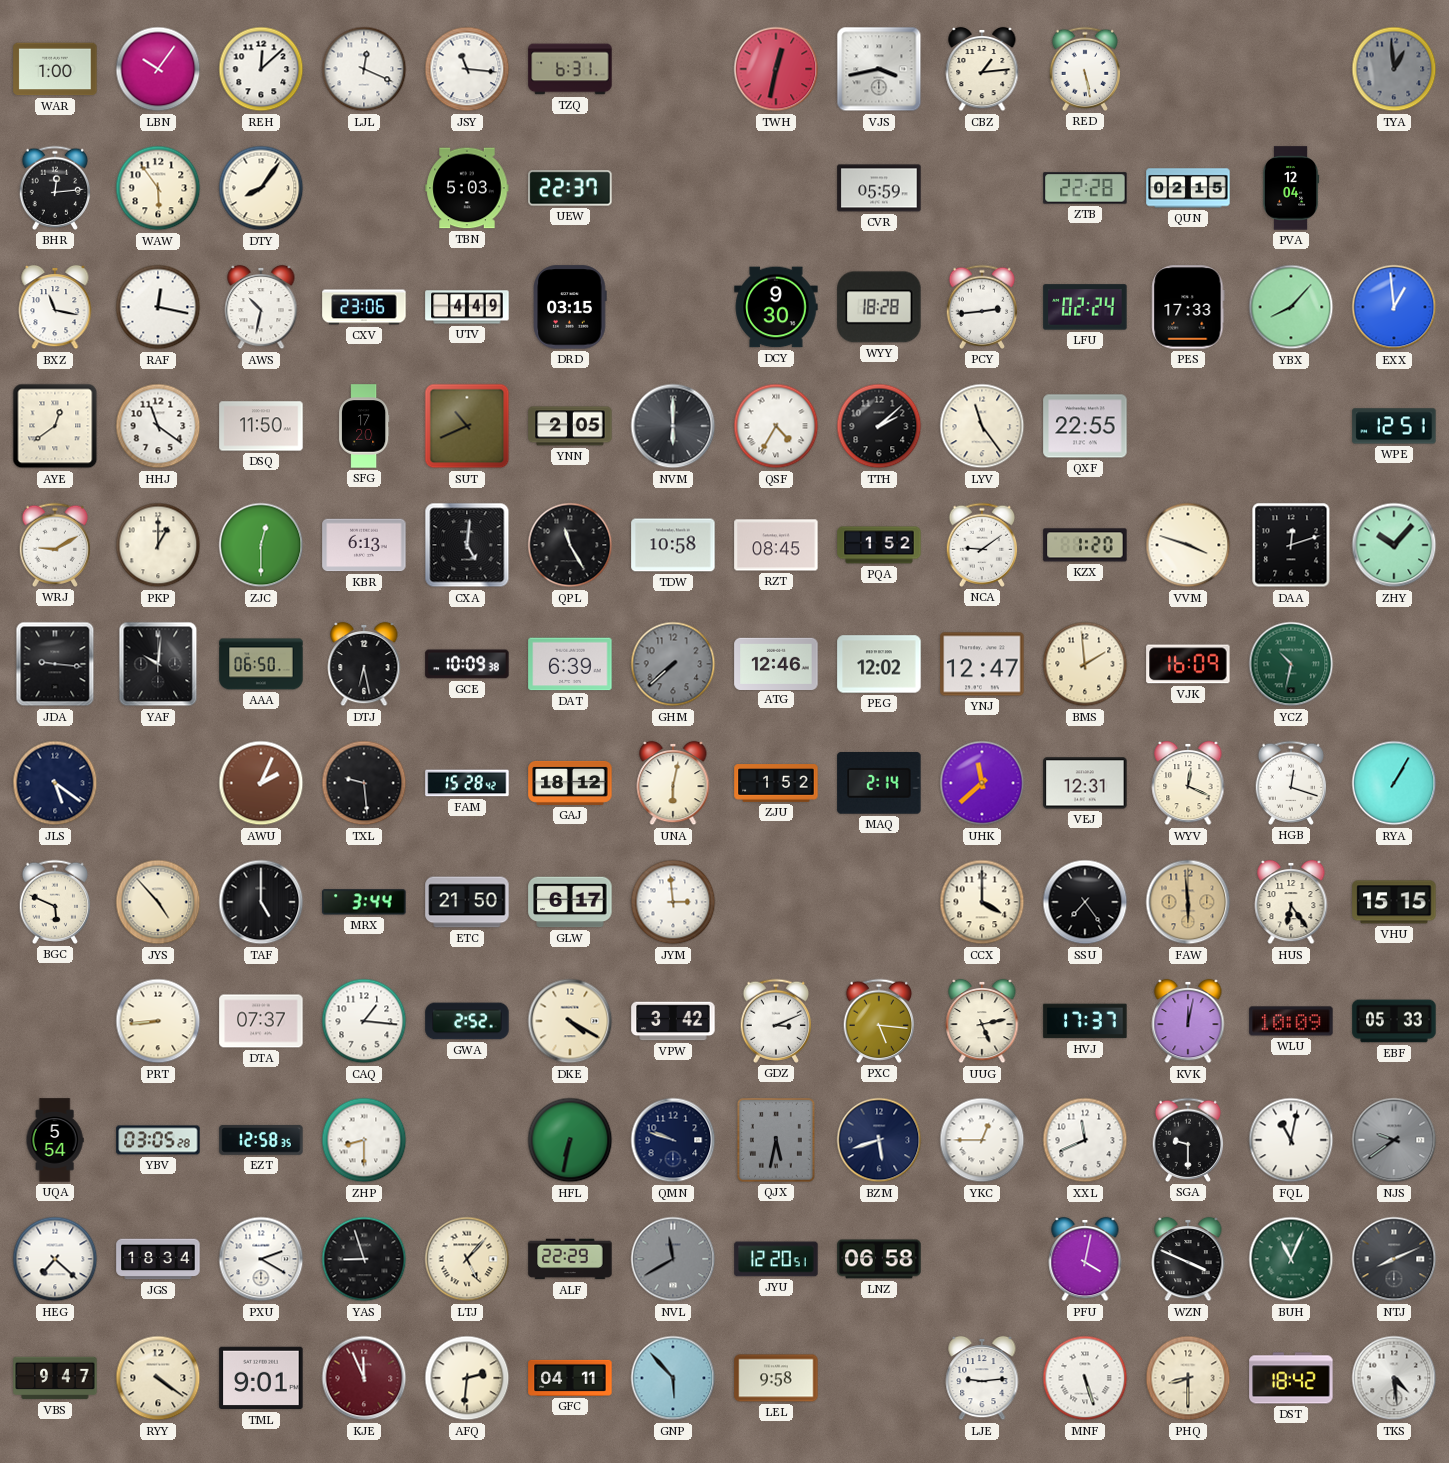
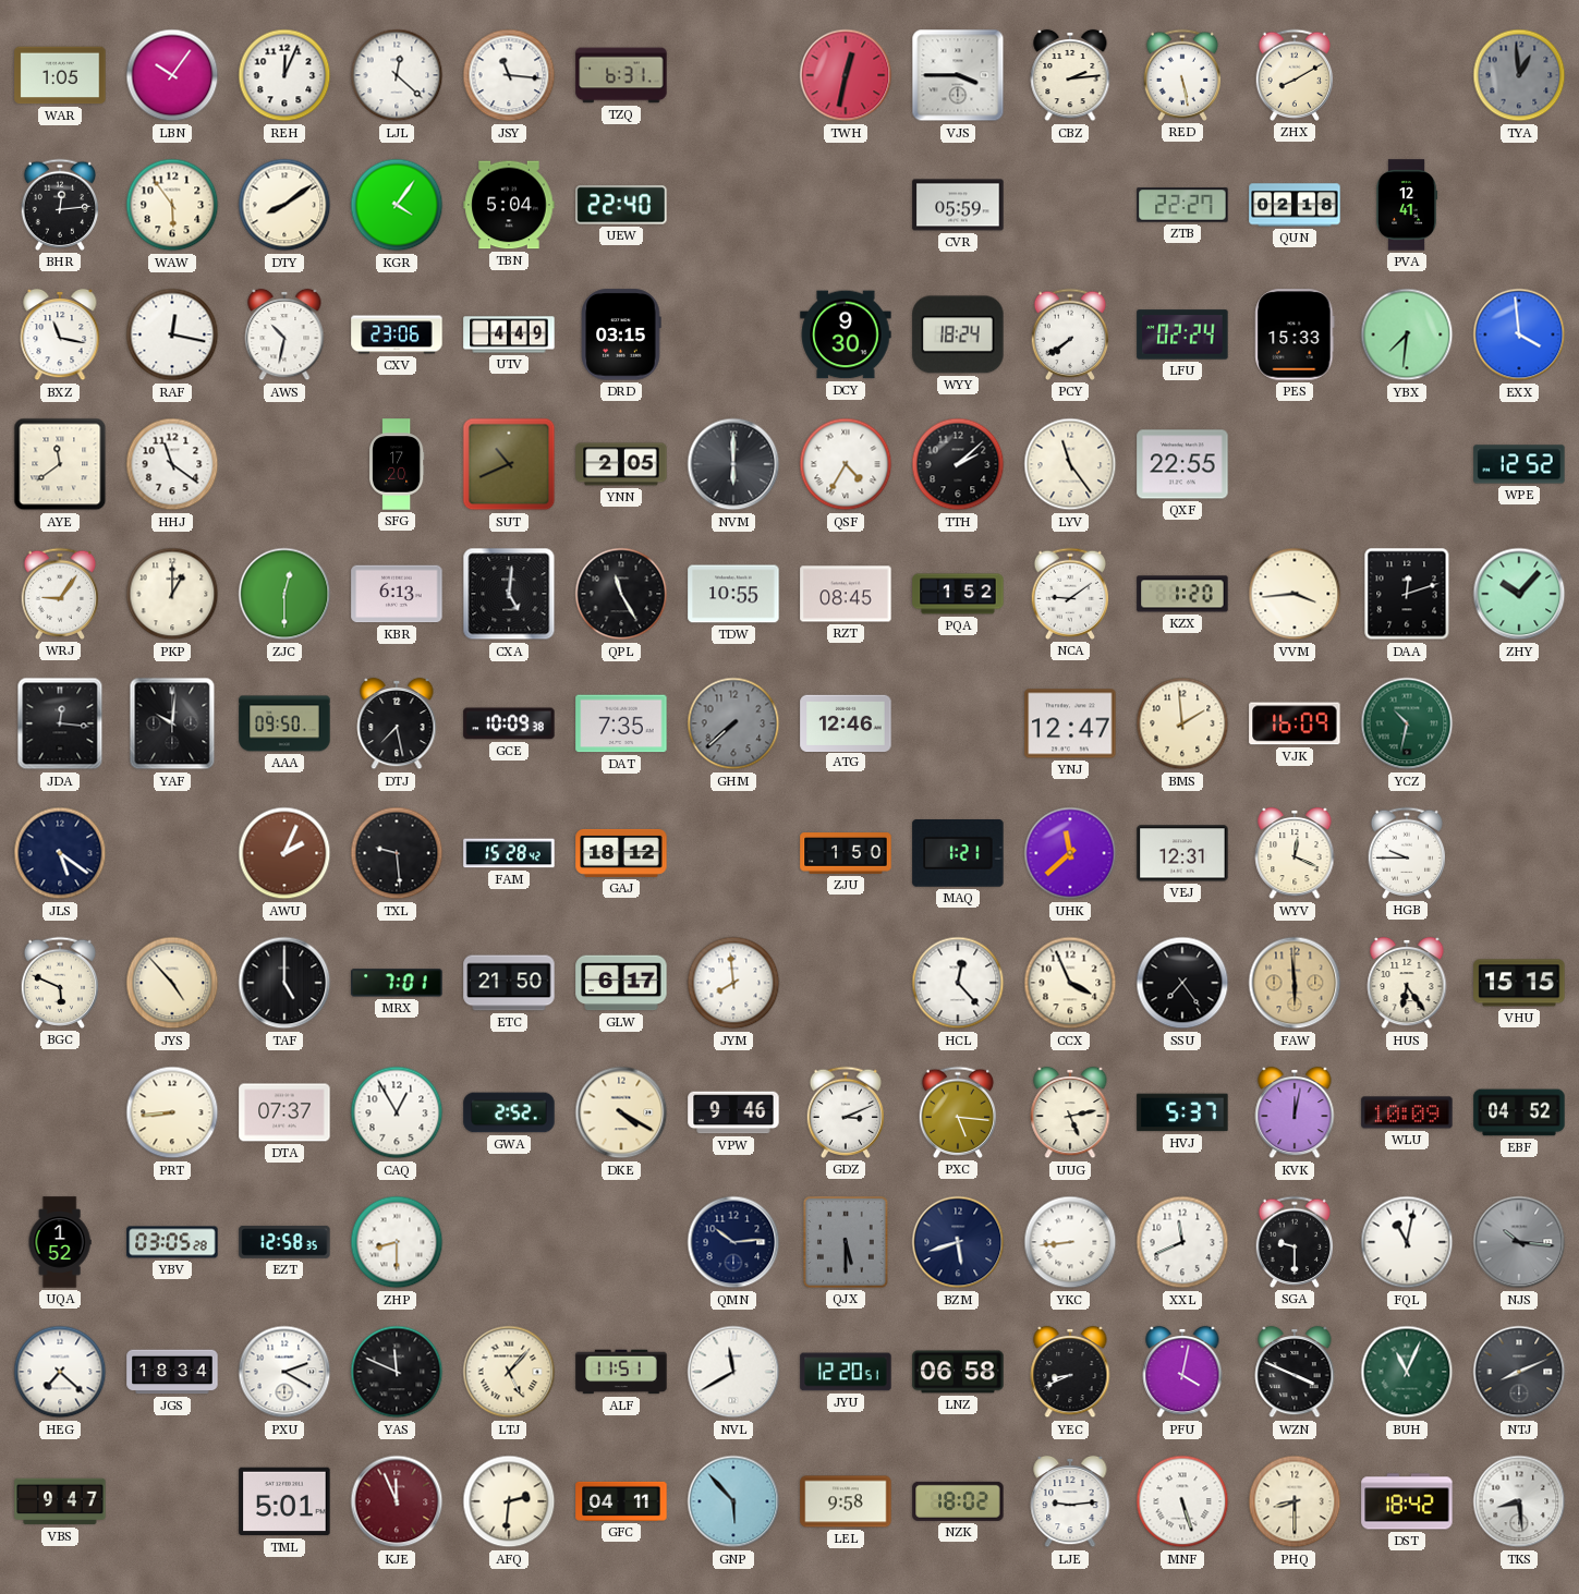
WAR: 1:00 -> 1:05 (60, 75)
REH: 12:08 -> 12:04 (284, 75)
LJL: 12:19 -> 12:22 (397, 75)
VJS: 3:43 -> 3:45 (958, 75)
CBZ: 1:14 -> 2:14 (1070, 75)
ZHX: none -> 8:10 (1295, 75)
DTY: 8:06 -> 8:09 (284, 205)
KGR: none -> 4:06 (397, 205)
TBN: 5:03 -> 5:04 (509, 205)
UEW: 22:37 -> 22:40 (621, 205)
ZTB: 22:28 -> 22:27 (1182, 205)
QUN: 02:15 -> 02:18 (1295, 205)
PVA: 12:04 -> 12:41 (1407, 205)
WYY: 18:28 -> 18:24 (958, 334)
PCY: 2:44 -> 7:39 (1070, 334)
PES: 17:33 -> 15:33 (1295, 334)
YBX: 8:07 -> 7:31 (1407, 334)
EXX: 12:59 -> 3:59 (1519, 334)
AYE: 12:39 -> 11:39 (60, 464)
DSQ: 11:50 -> none (261, 426)
WPE: 12:51 -> 12:52 (1519, 464)
WRJ: 9:10 -> 9:06 (60, 594)
TDW: 10:58 -> 10:55 (733, 594)
VVM: 3:48 -> 3:44 (1295, 594)
JDA: 9:16 -> 12:16 (60, 723)
AAA: 06:50 -> 09:50 (284, 723)
DTJ: 6:28 -> 7:28 (397, 723)
DAT: 6:39 -> 7:35 (621, 723)
PEG: 12:02 -> none (879, 664)
UNA: 6:02 -> none (673, 783)
ZJU: 1:52 -> 1:50 (846, 853)
MAQ: 2:14 -> 1:21 (958, 854)
HGB: 12:18 -> 9:45 (1407, 853)
RYA: 1:05 -> none (1394, 783)
MRX: 3:44 -> 7:01 (397, 983)
JYM: 2:59 -> 7:59 (733, 983)
HCL: none -> 12:23 (958, 983)
CCX: 4:00 -> 3:56 (1070, 983)
CAQ: 1:16 -> 12:55 (397, 1112)
VPW: 3:42 -> 9:46 (733, 1112)
HVJ: 17:37 -> 5:37 (1182, 1112)
EBF: 05:33 -> 04:52 (1519, 1112)
UQA: 5:54 -> 1:52 (60, 1242)
HFL: 6:32 -> none (570, 1140)
QMN: 9:48 -> 10:14 (733, 1242)
QJX: 5:32 -> 5:30 (846, 1242)
YKC: 12:45 -> 8:44 (1070, 1242)
NJS: 9:39 -> 10:16 (1519, 1242)
YAS: 8:57 -> 11:49 (397, 1372)
ALF: 22:29 -> 11:51 (621, 1372)
NVL dial: grey -> white (733, 1372)
YEC: none -> 8:41 (1070, 1372)
RYY: 4:21 -> none (158, 1378)
TML: 9:01 -> 5:01 (284, 1501)
NZK: none -> 18:02 (958, 1501)
TKS: 4:29 -> 8:29 (1519, 1501)
